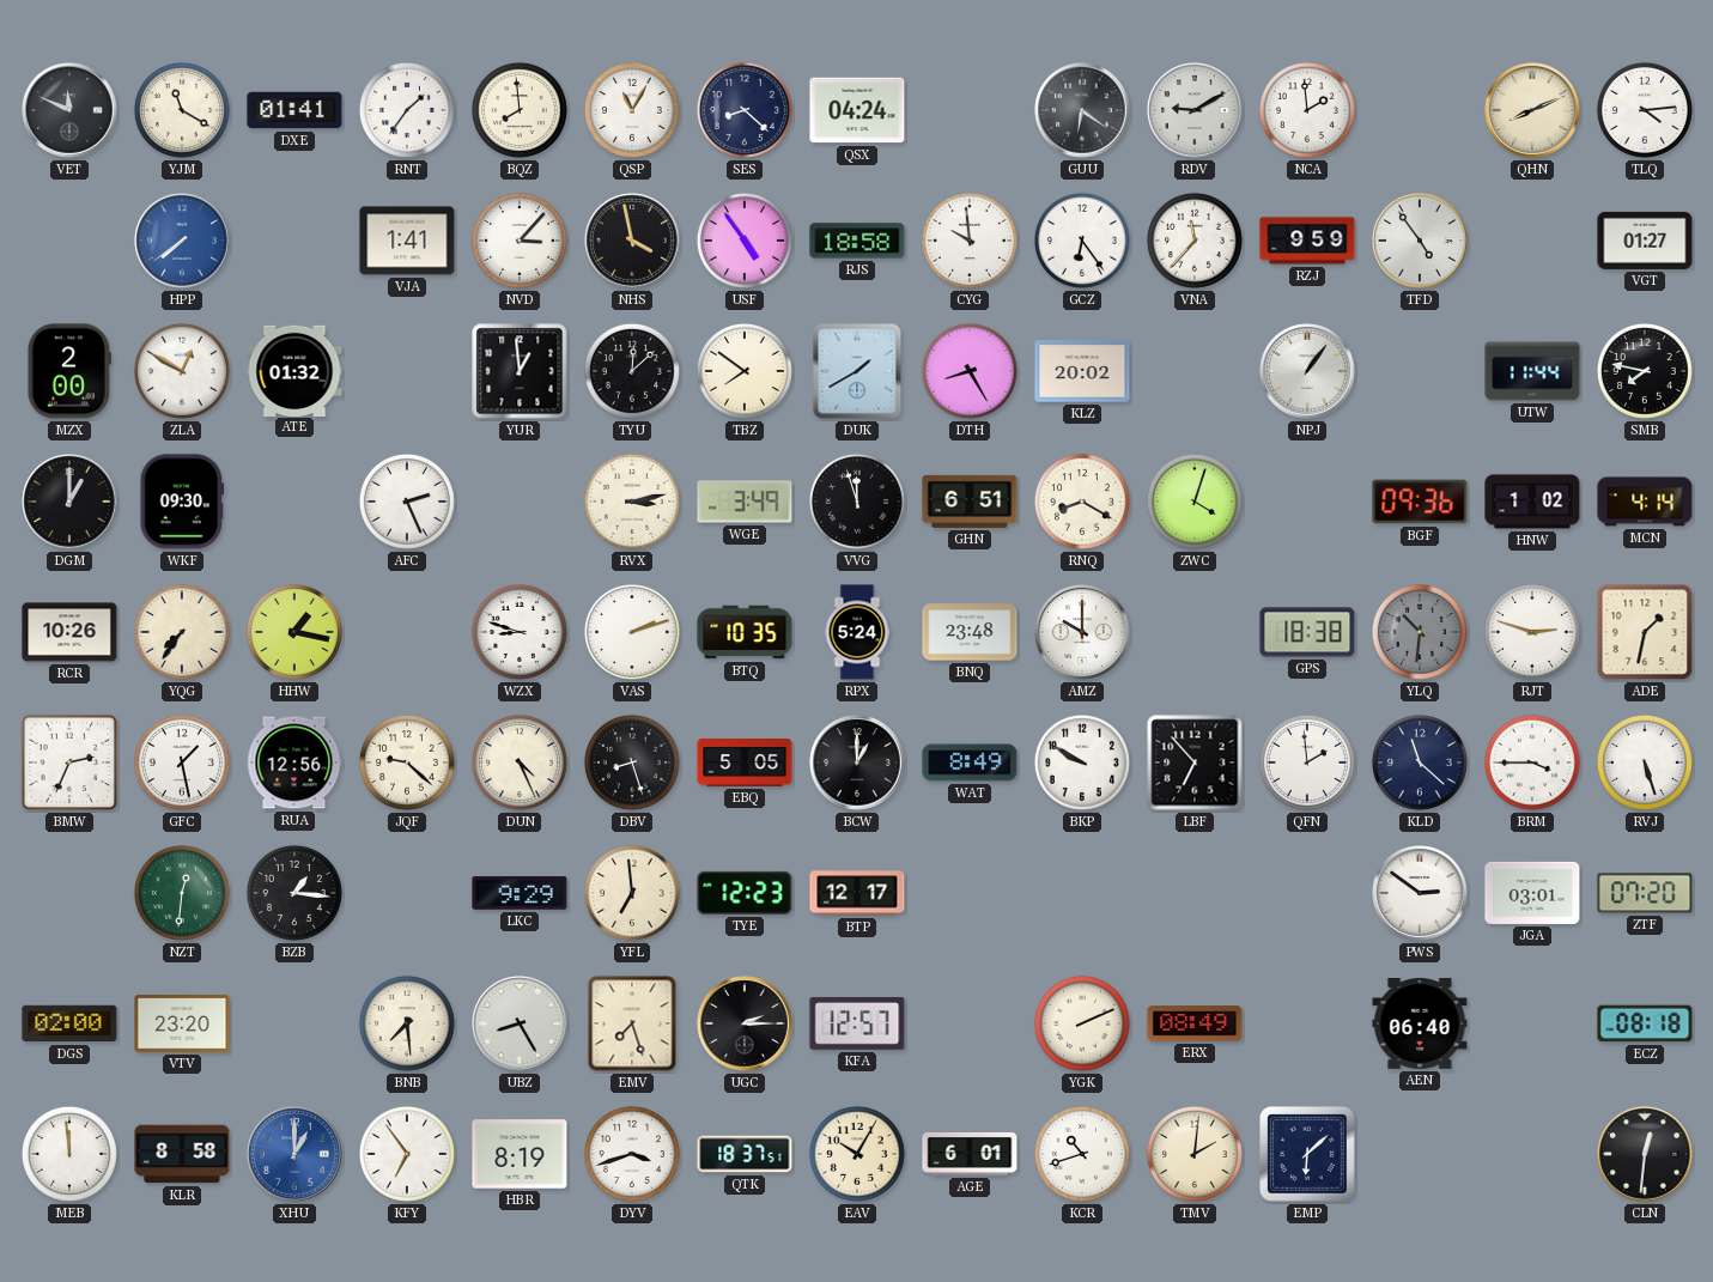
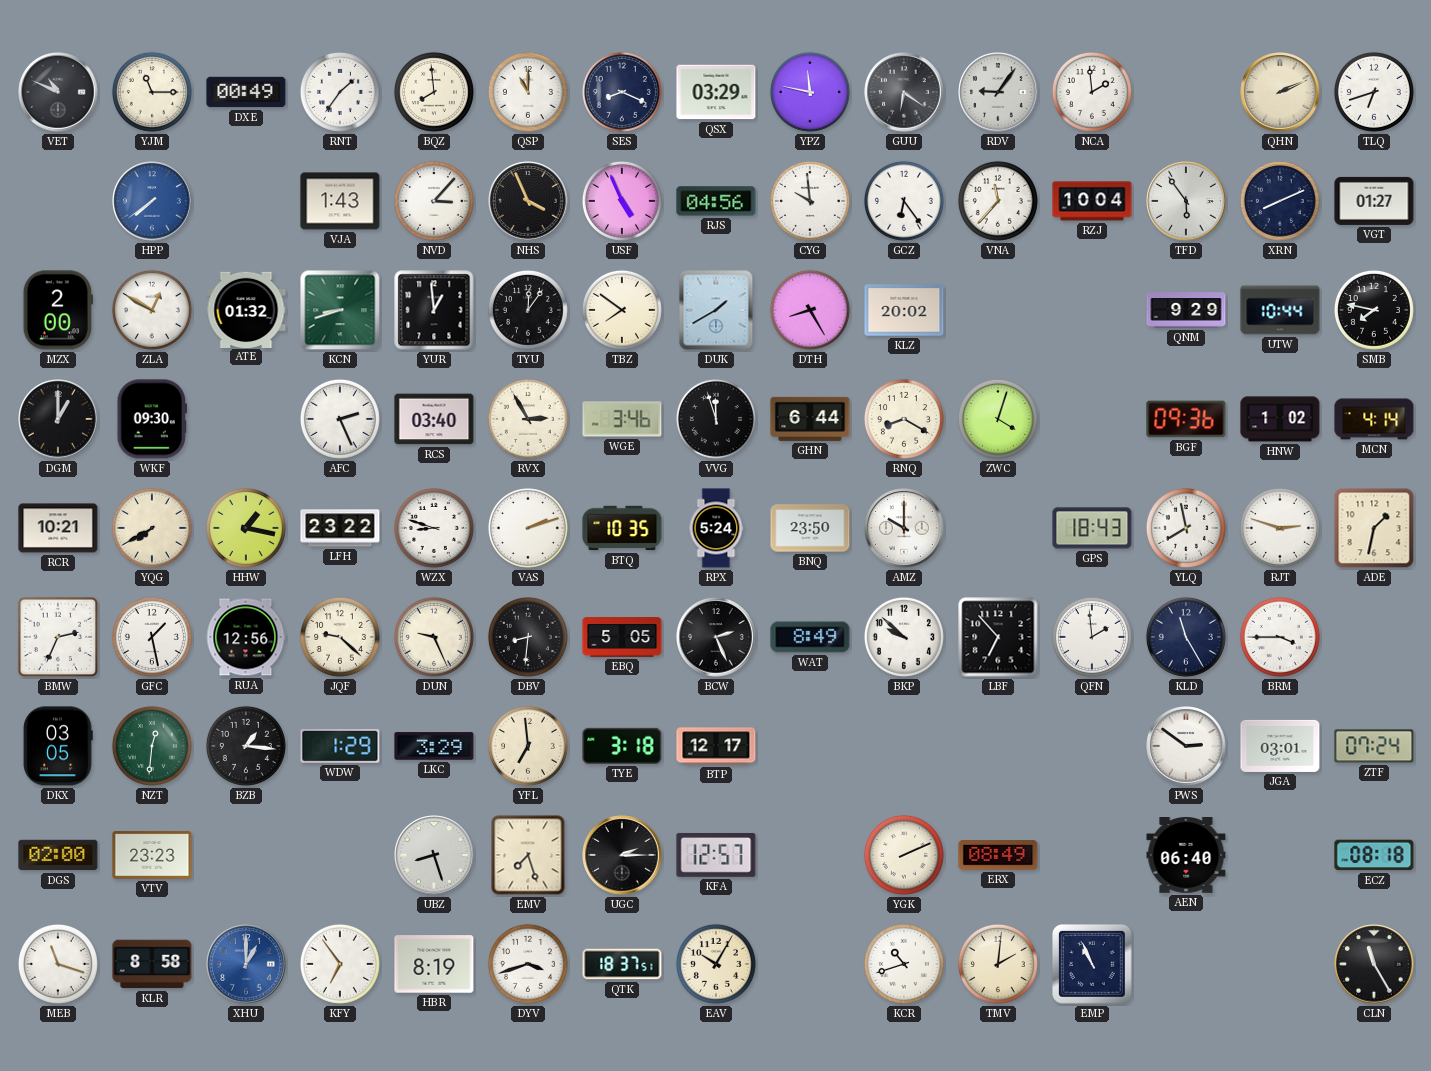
VET: 11:49 -> 10:49 (58, 92)
YJM: 11:20 -> 11:15 (152, 92)
DXE: 01:41 -> 00:49 (246, 92)
QSP: 11:05 -> 11:00 (528, 92)
SES: 8:22 -> 8:19 (622, 92)
QSX: 04:24 -> 03:29 (716, 92)
YPZ: none -> 11:47 (810, 92)
RDV: 9:10 -> 9:06 (998, 92)
QHN: 8:11 -> 2:11 (1280, 92)
TLQ: 4:14 -> 6:42 (1374, 92)
VJA: 1:41 -> 1:43 (340, 201)
NHS: 3:58 -> 3:56 (528, 201)
USF: 4:54 -> 4:56 (622, 201)
RJS: 18:58 -> 04:56 (716, 201)
RZJ: 9:59 -> 10:04 (1092, 201)
TFD: 4:54 -> 5:54 (1186, 201)
XRN: none -> 8:11 (1280, 201)
KCN: none -> 8:42 (340, 310)
TYU: 12:08 -> 12:06 (528, 310)
NPJ: 1:06 -> none (1307, 371)
QNM: none -> 9:29 (1186, 310)
UTW: 11:44 -> 10:44 (1280, 310)
RCS: none -> 03:40 (434, 419)
RVX: 3:13 -> 2:55 (528, 419)
WGE: 3:49 -> 3:46 (622, 419)
GHN: 6:51 -> 6:44 (810, 419)
RCR: 10:26 -> 10:21 (58, 528)
YQG: 7:36 -> 7:40 (152, 528)
LFH: none -> 23:22 (340, 528)
BNQ: 23:48 -> 23:50 (810, 528)
GPS: 18:38 -> 18:43 (1092, 528)
YLQ: 10:31 -> 7:58 (1186, 528)
YLQ dial: grey -> white (1186, 528)
DUN: 4:26 -> 9:26 (434, 637)
DBV: 8:27 -> 8:31 (528, 637)
BCW: 1:00 -> 2:26 (716, 637)
BKP: 9:50 -> 9:52 (904, 637)
KLD: 11:22 -> 11:25 (1186, 637)
RVJ: 5:27 -> none (1645, 762)
DKX: none -> 03:05 (58, 746)
WDW: none -> 1:29 (340, 746)
LKC: 9:29 -> 3:29 (434, 746)
TYE: 12:23 -> 3:18 (622, 746)
ZTF: 07:20 -> 07:24 (1374, 746)
VTV: 23:20 -> 23:23 (152, 855)
BNB: 7:29 -> none (407, 1023)
UBZ: 8:25 -> 8:27 (434, 855)
MEB: 11:59 -> 11:18 (58, 964)
AGE: 6:01 -> none (970, 1154)
EMP: 6:08 -> 10:56 (1093, 965)
CLN: 12:31 -> 11:25 (1374, 964)
